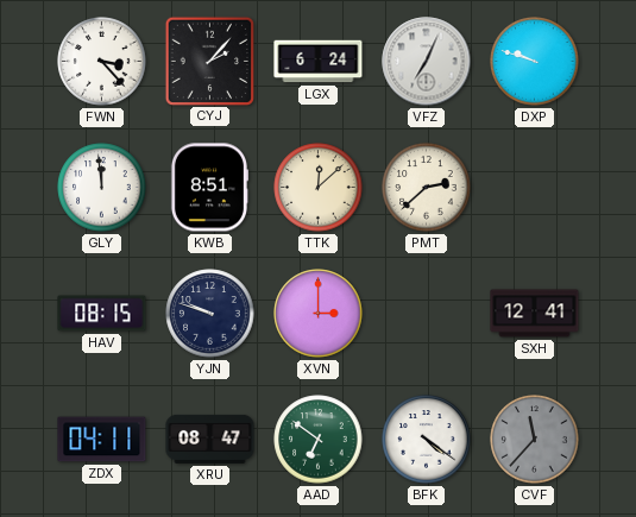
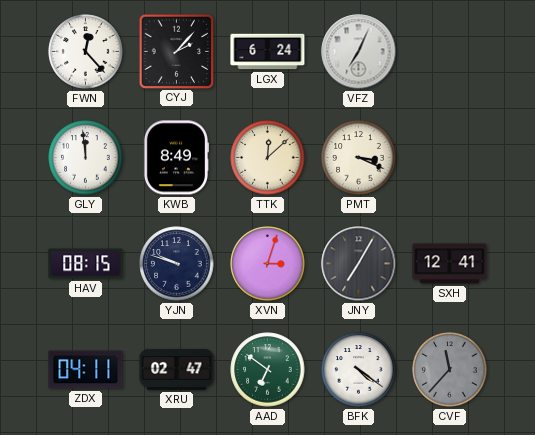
FWN: 3:23 -> 12:23 (86, 52)
DXP: 9:48 -> none (535, 62)
KWB: 8:51 -> 8:49 (175, 158)
PMT: 2:38 -> 3:19 (359, 158)
XVN: 3:00 -> 3:03 (268, 264)
JNY: none -> 7:05 (359, 264)
XRU: 08:47 -> 02:47 (177, 369)
